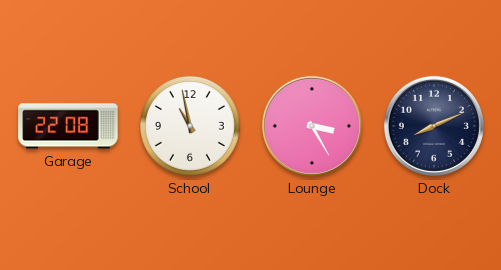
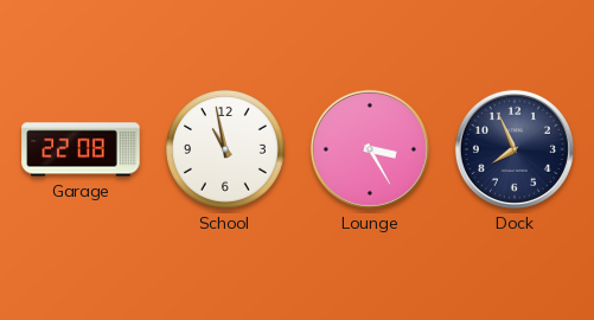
Dock: 8:11 -> 7:56 (515, 149)
